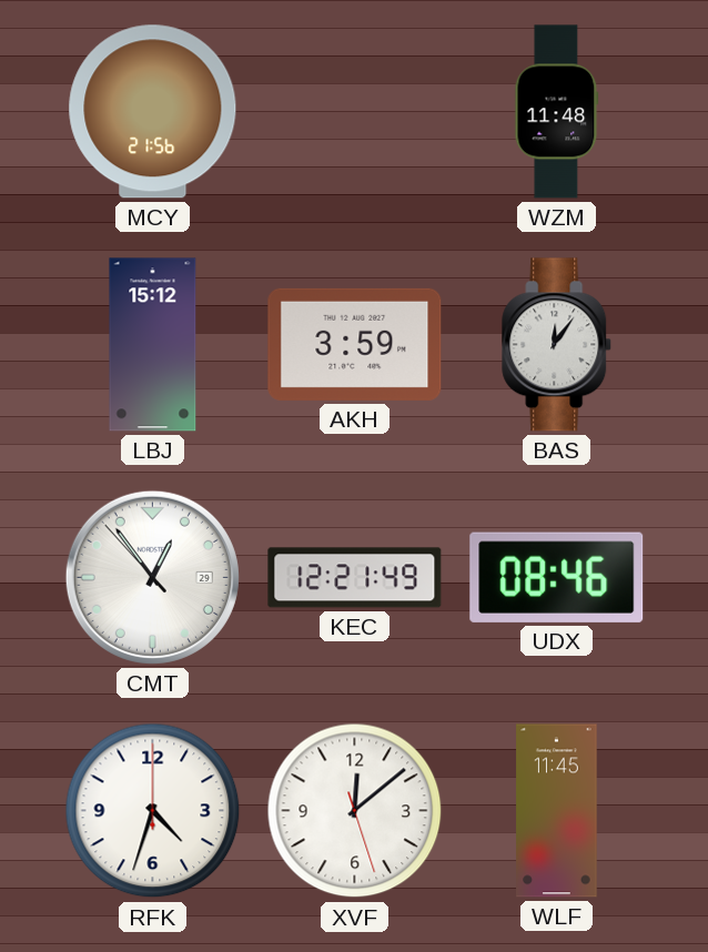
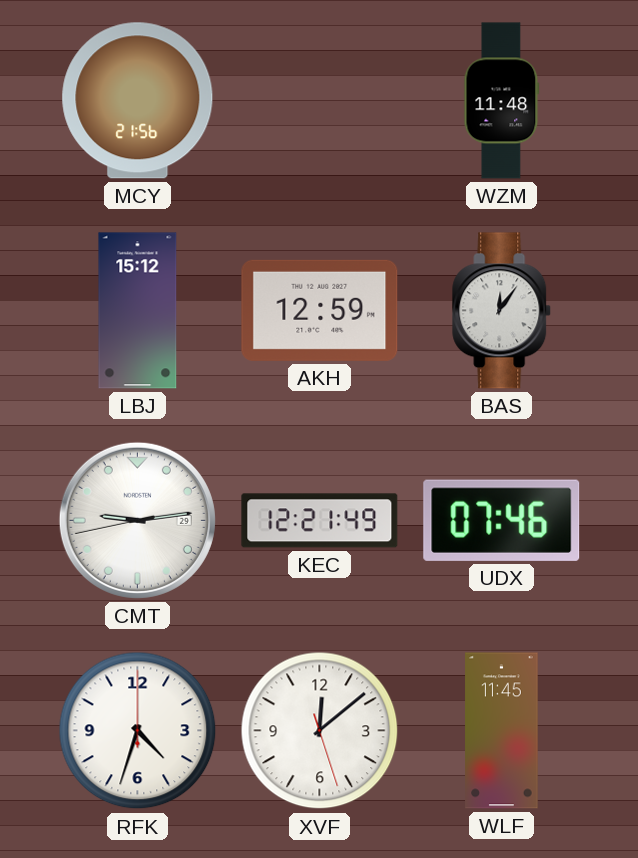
AKH: 3:59 -> 12:59 (320, 310)
CMT: 12:53 -> 9:13 (137, 520)
UDX: 08:46 -> 07:46 (502, 520)
